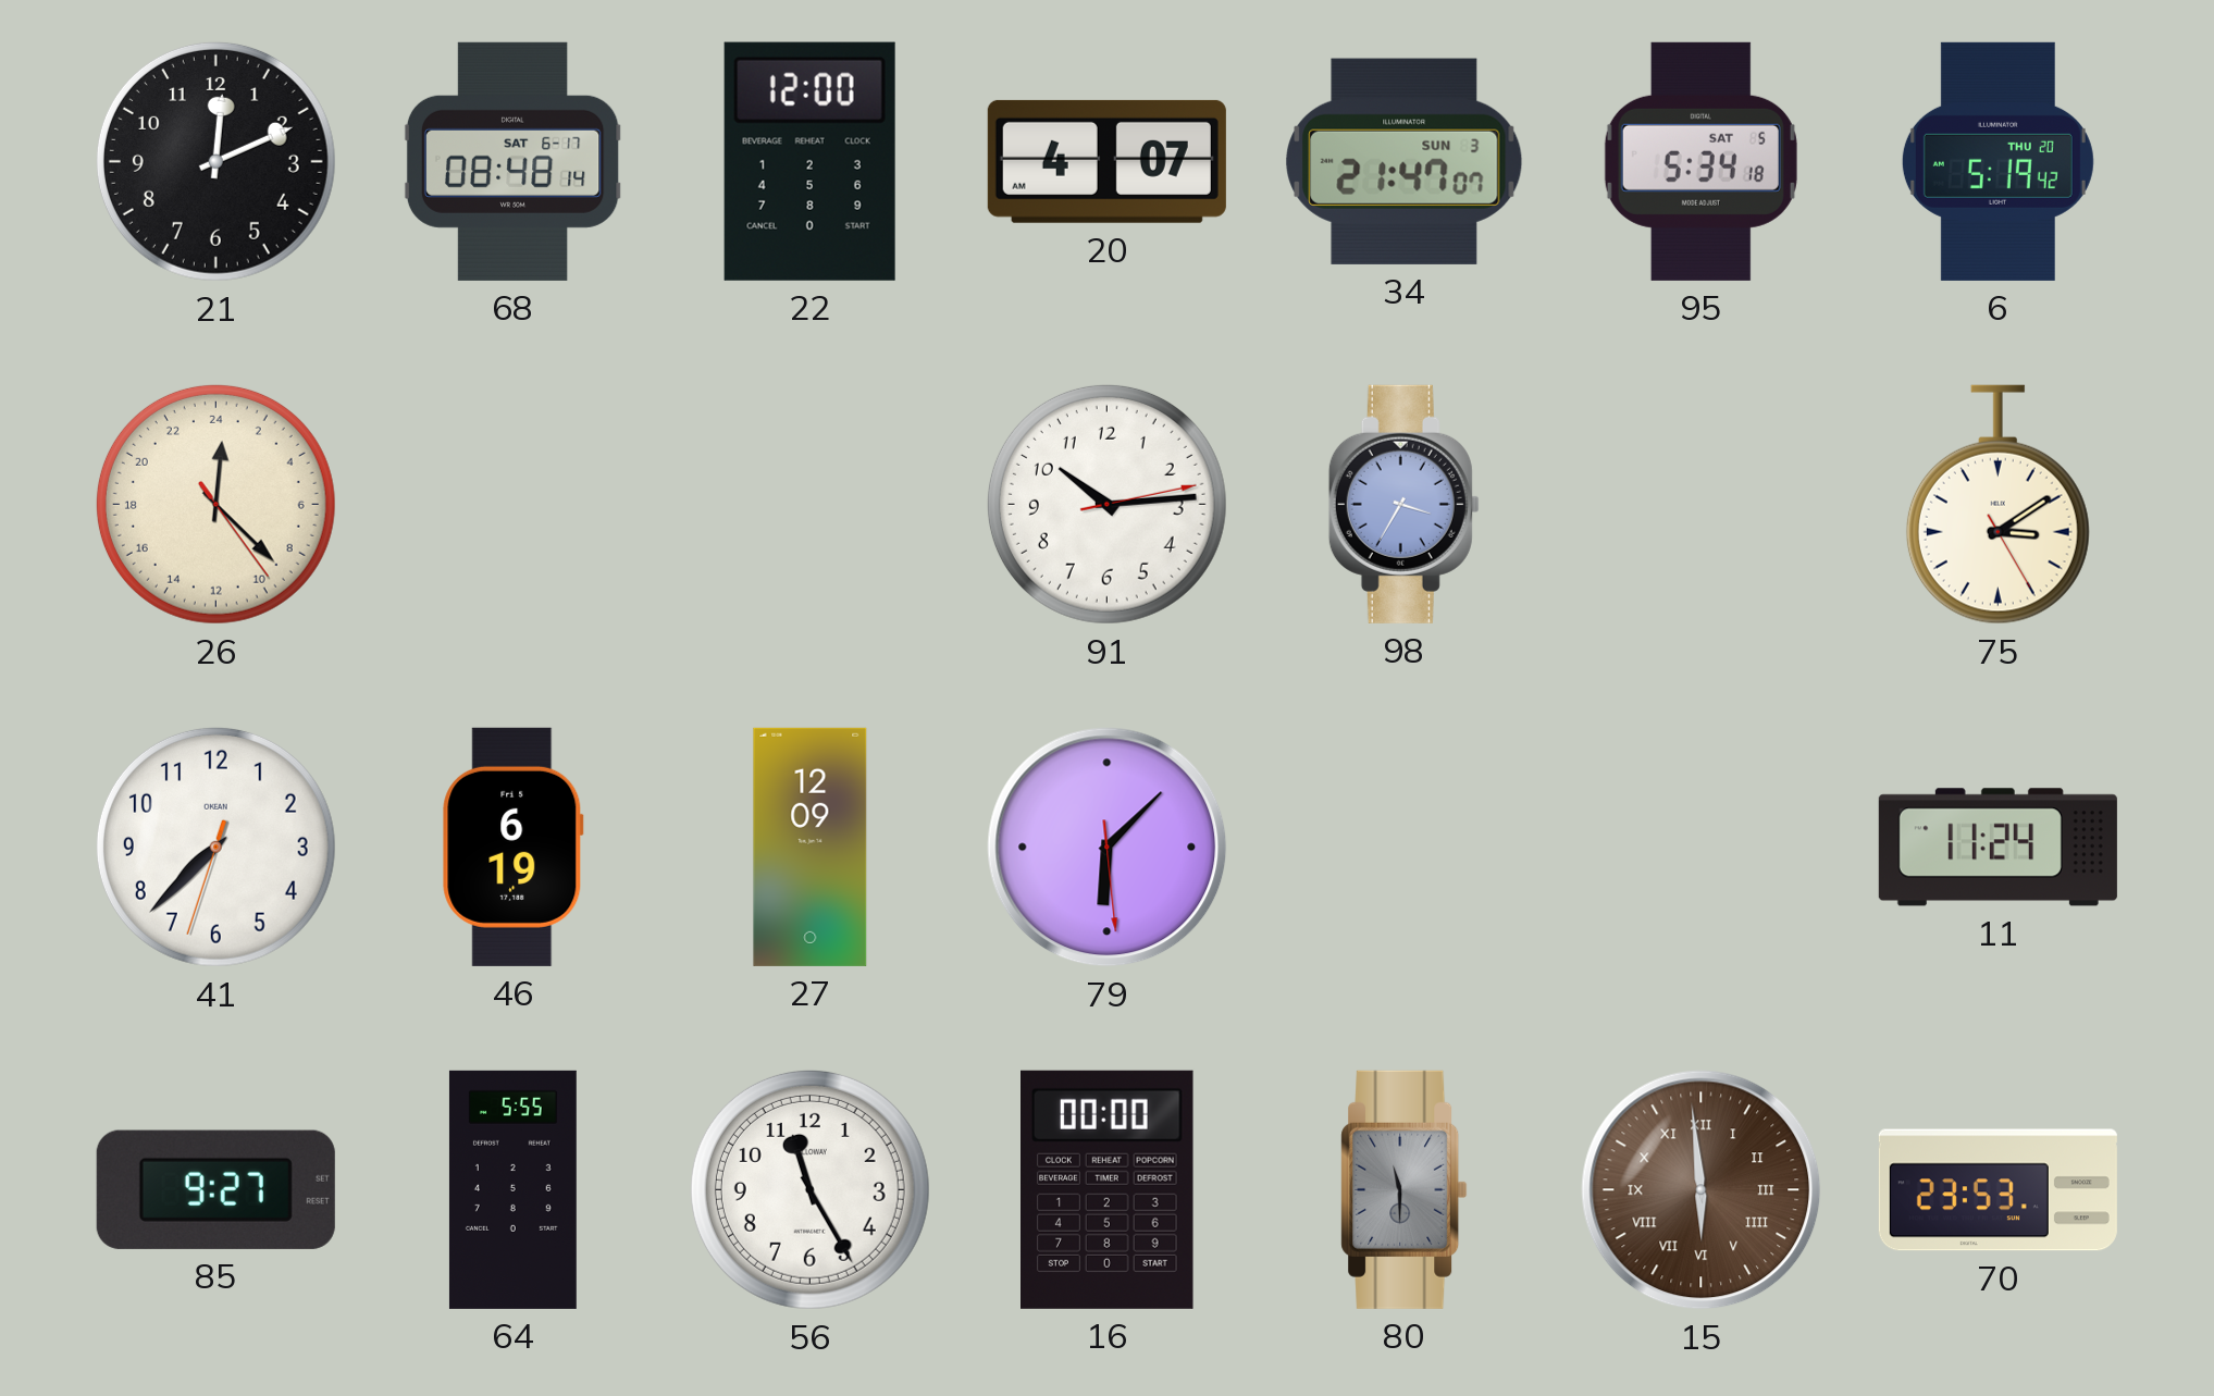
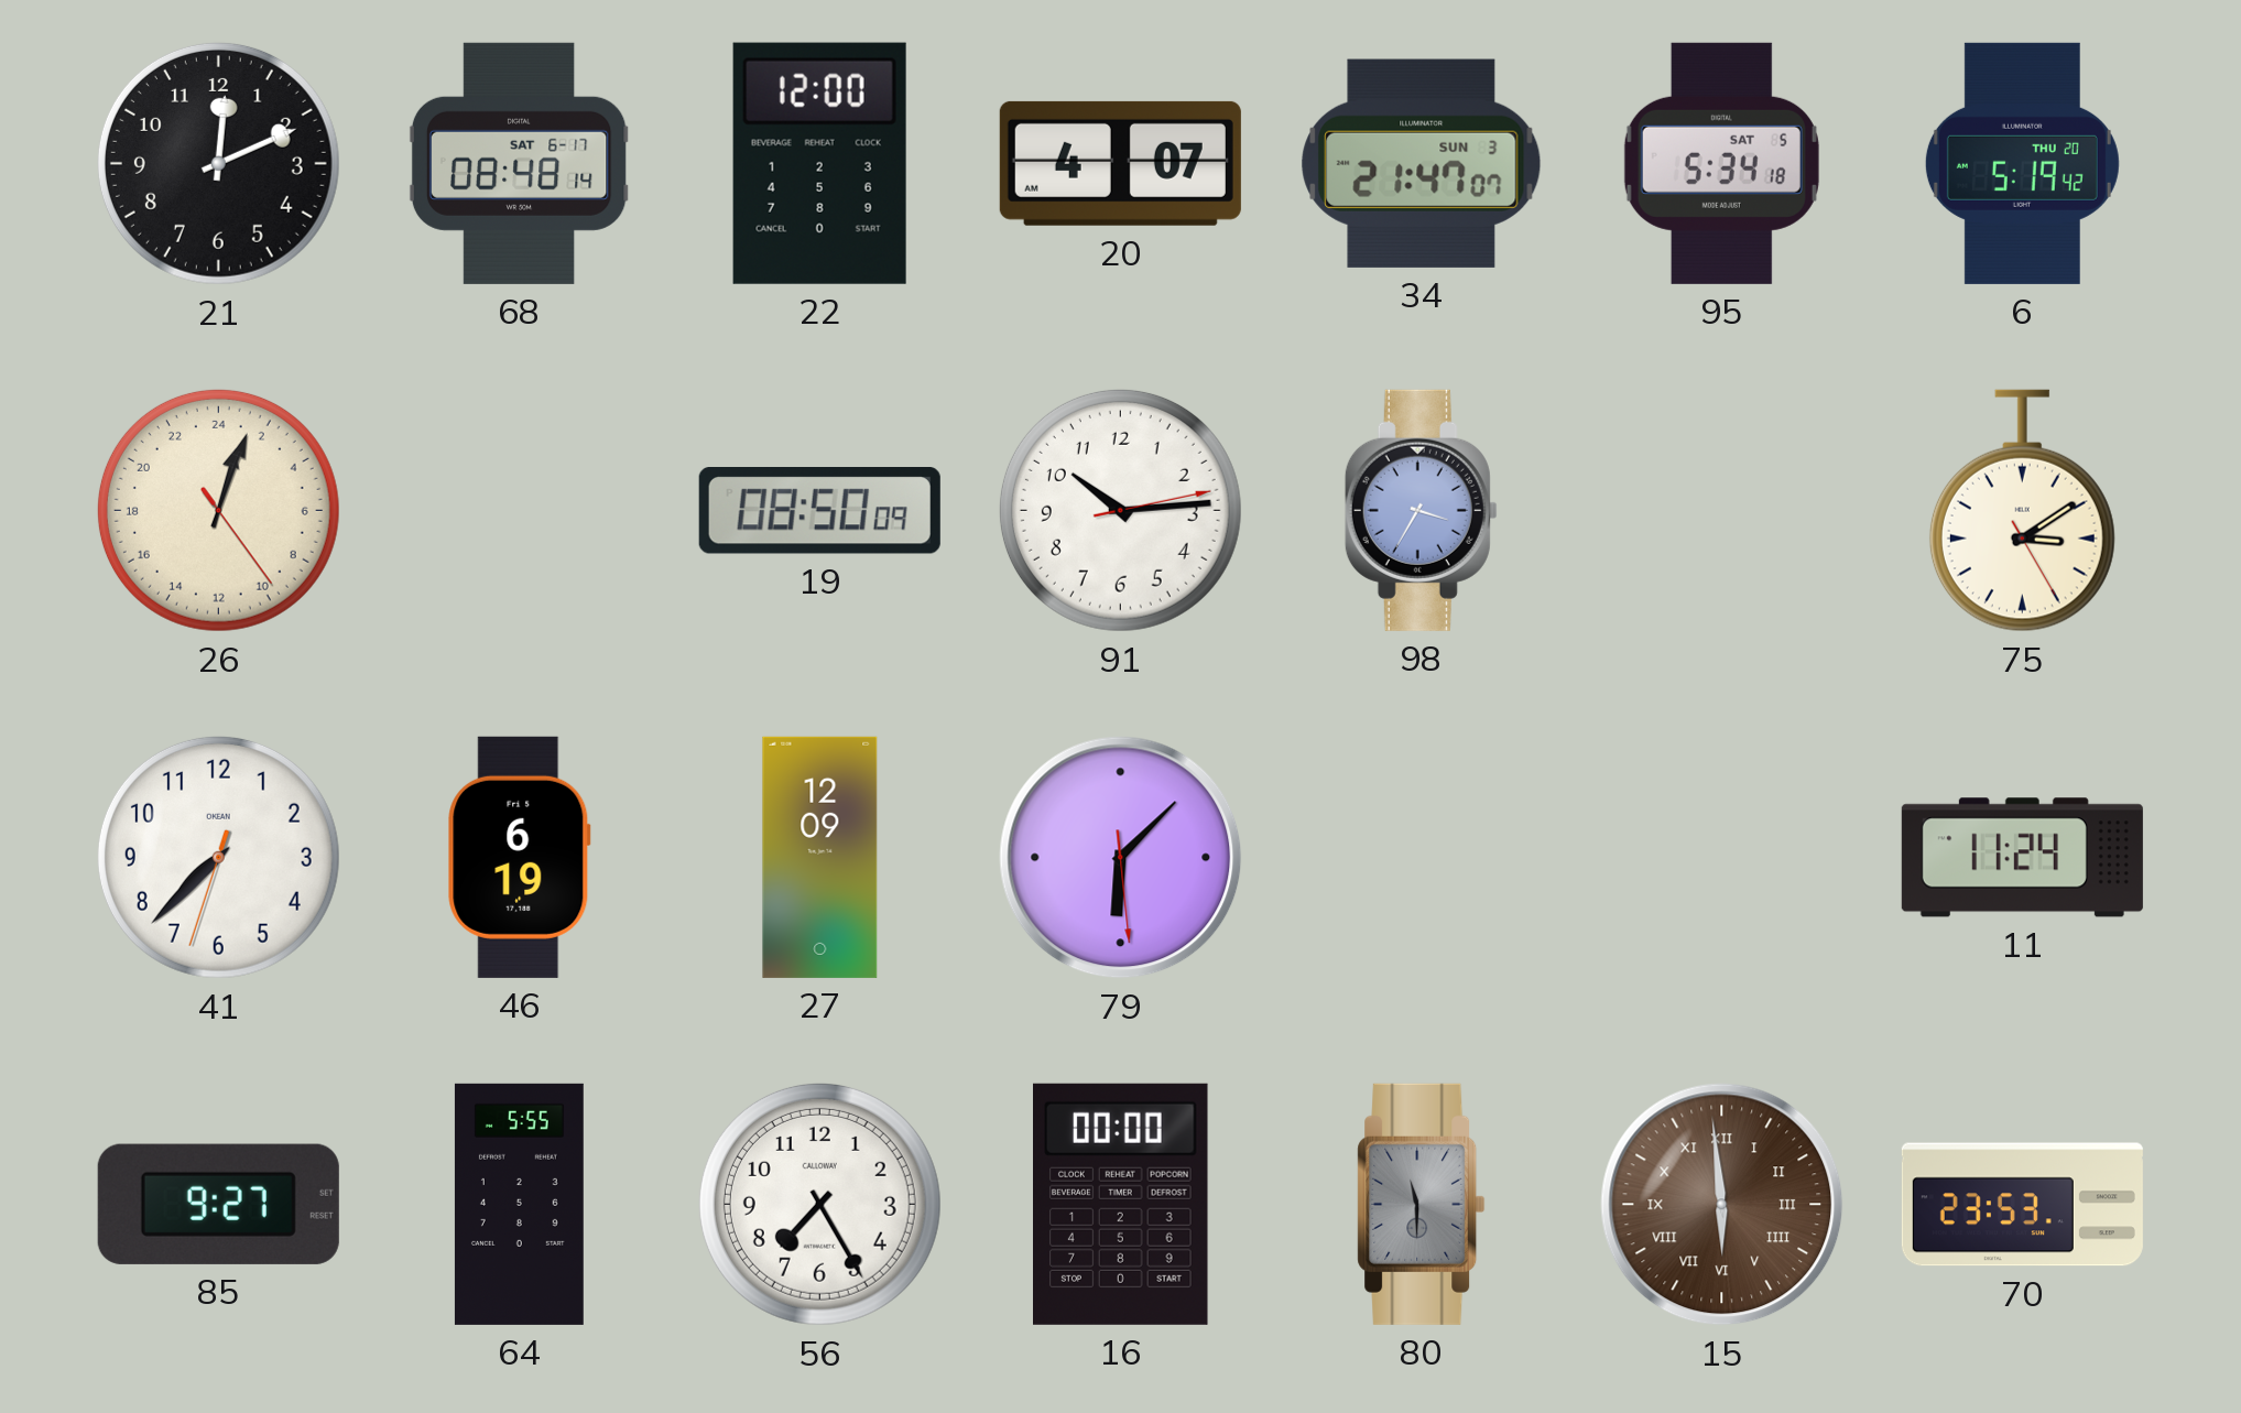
26: 0:22 -> 1:03 (218, 510)
19: none -> 08:50 (819, 510)
56: 11:25 -> 7:25 (819, 1204)
